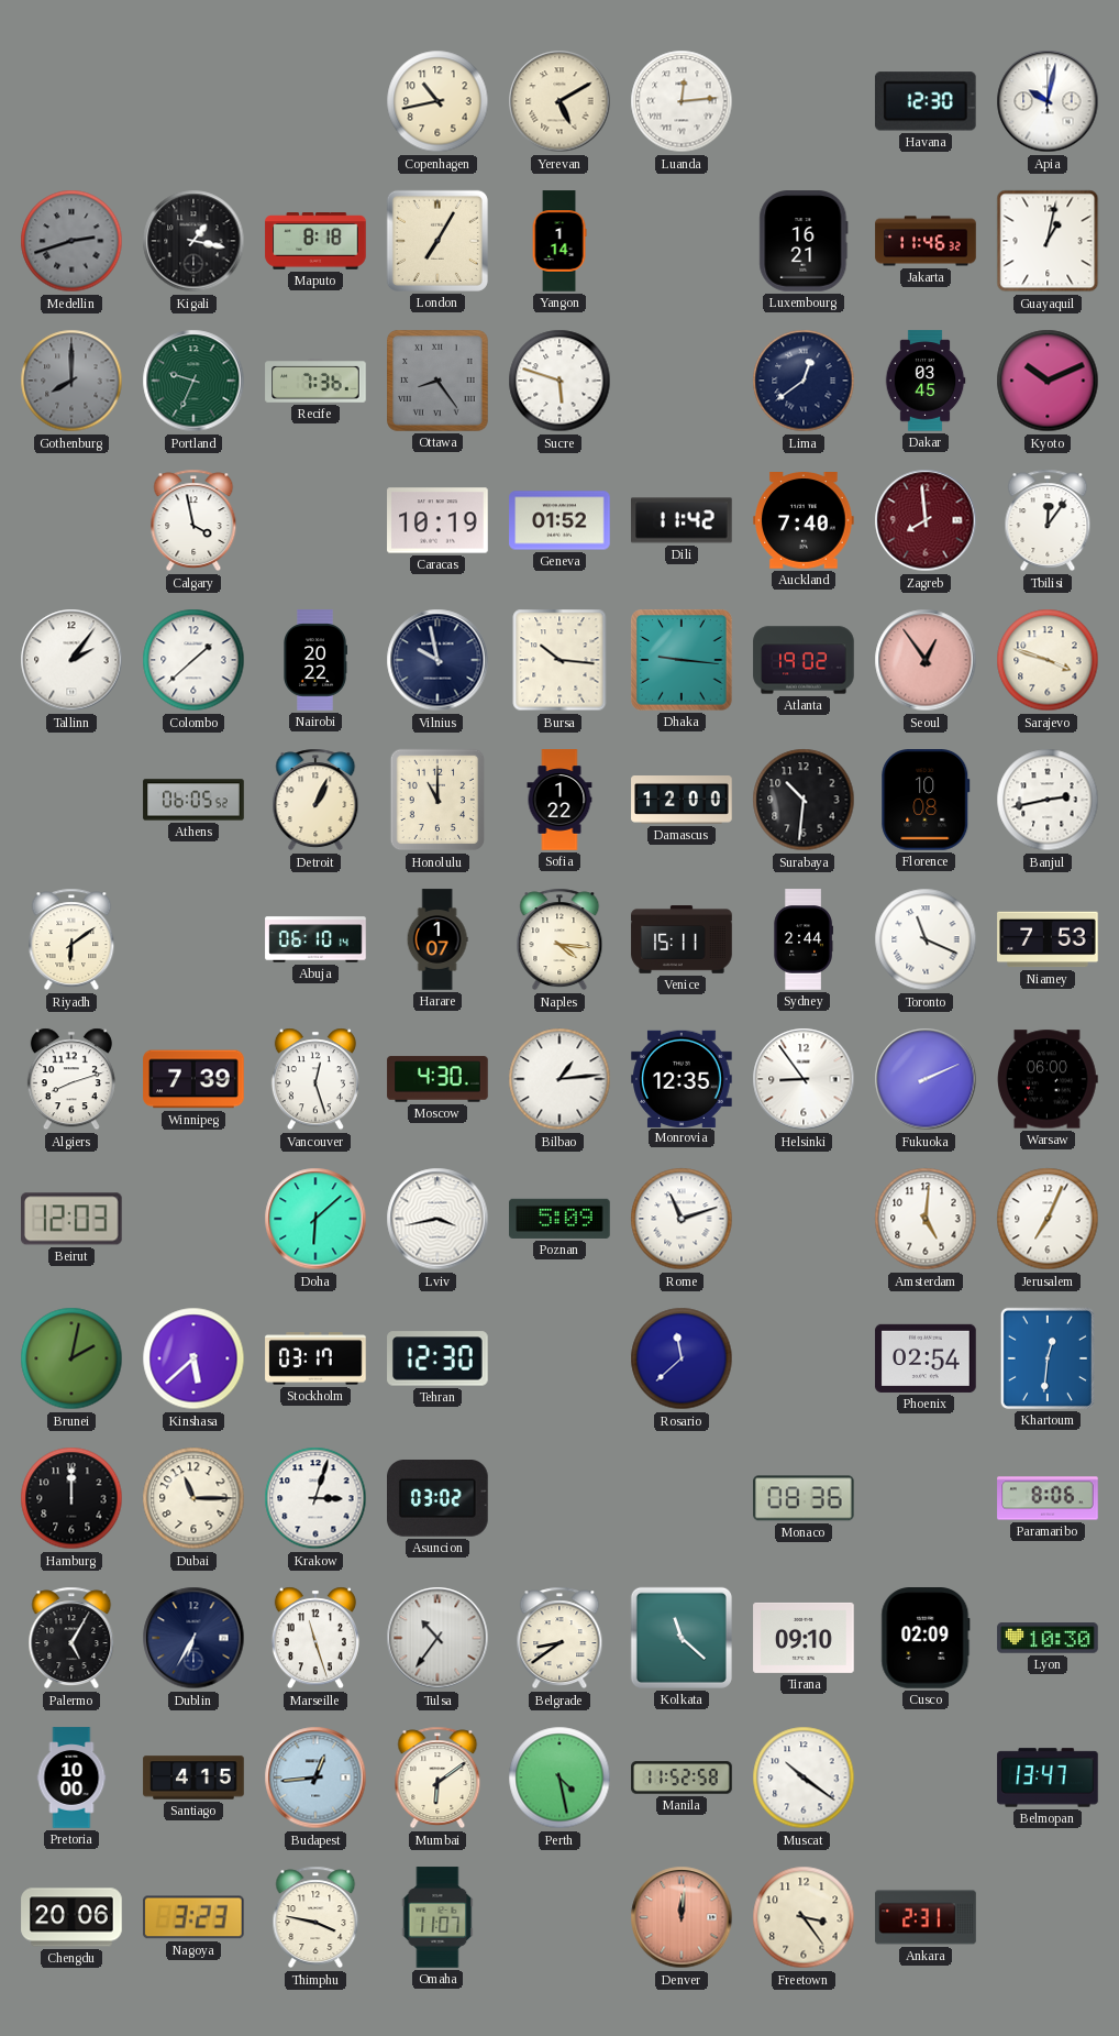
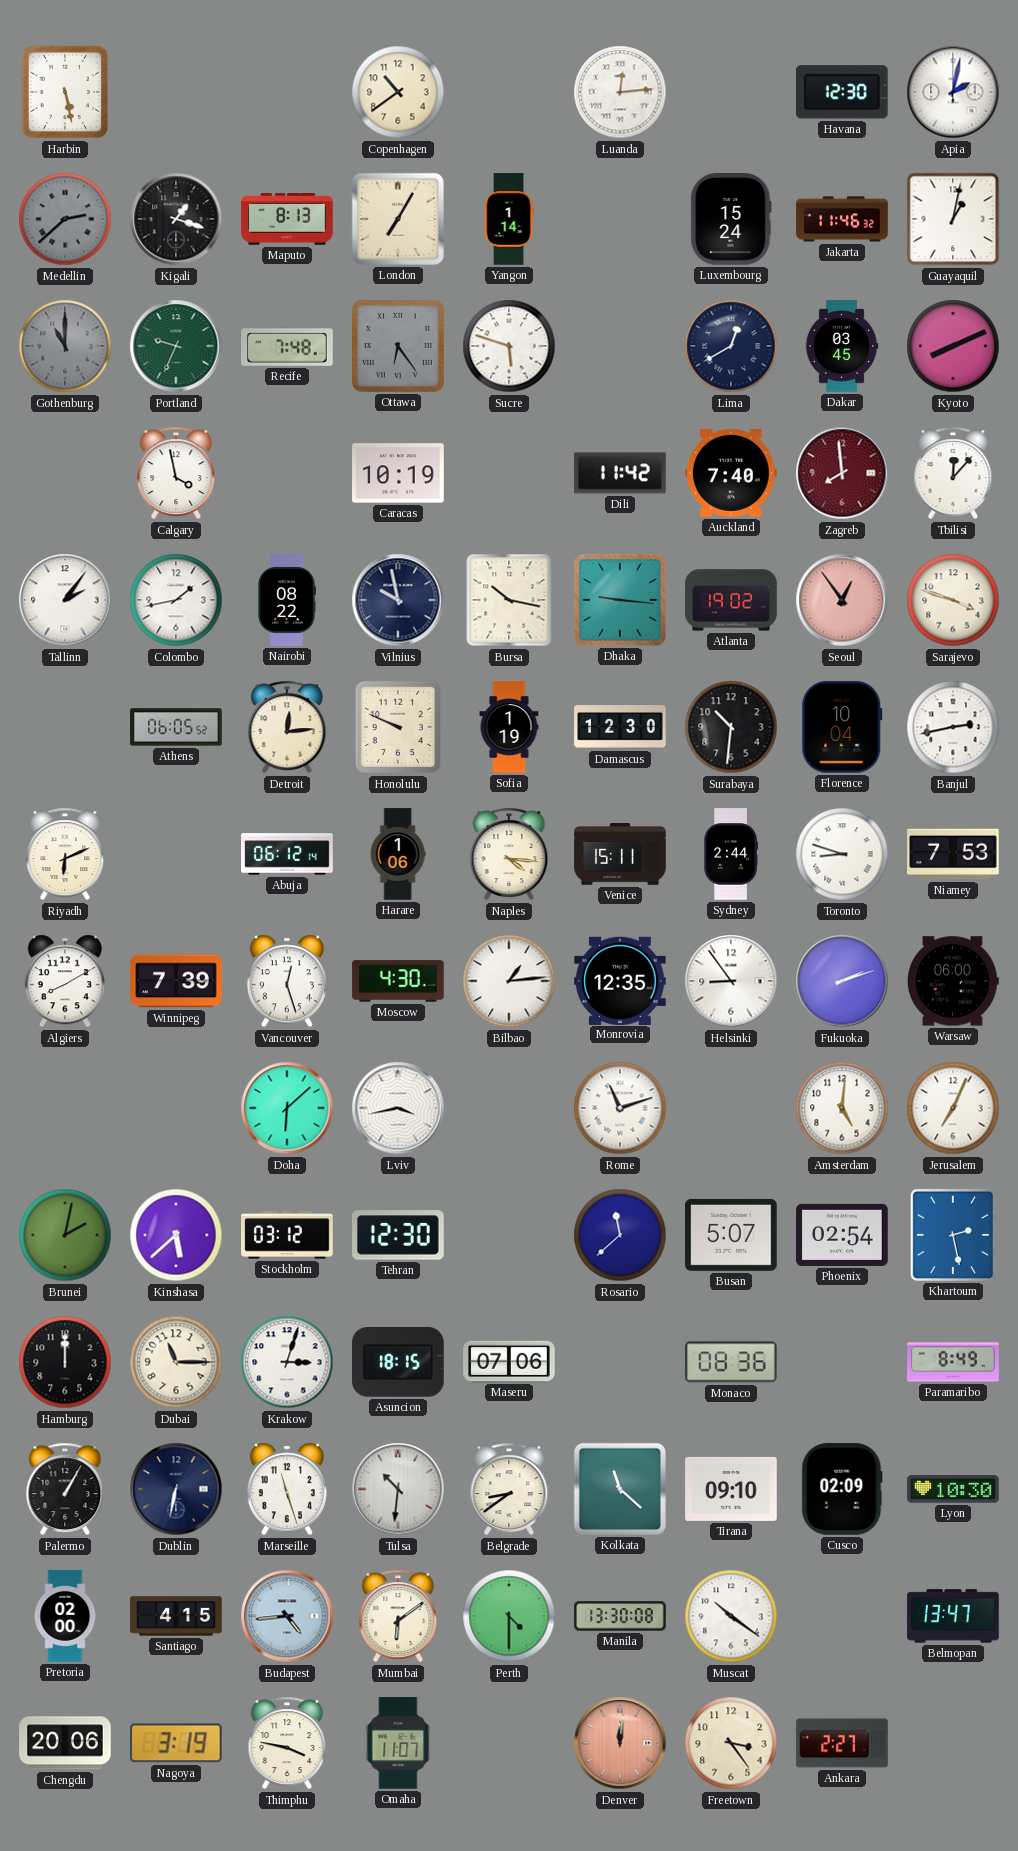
Harbin: none -> 5:28 (65, 92)
Copenhagen: 10:43 -> 10:39 (398, 92)
Yerevan: 5:10 -> none (559, 101)
Apia: 10:02 -> 2:02 (953, 92)
Medellin: 2:42 -> 2:38 (65, 219)
Kigali: 1:17 -> 1:18 (176, 219)
Maputo: 8:18 -> 8:13 (287, 219)
Luxembourg: 16:21 -> 15:24 (731, 219)
Gothenburg: 8:00 -> 11:00 (65, 346)
Recife: 7:36 -> 7:48 (287, 346)
Ottawa: 8:24 -> 6:24 (398, 346)
Lima: 12:39 -> 12:40 (731, 346)
Kyoto: 10:11 -> 8:11 (953, 346)
Geneva: 01:52 -> none (559, 520)
Tbilisi: 12:06 -> 12:07 (953, 473)
Colombo: 1:38 -> 1:43 (176, 600)
Nairobi: 20:22 -> 08:22 (287, 600)
Bursa: 10:16 -> 10:17 (509, 600)
Detroit: 1:04 -> 12:14 (287, 727)
Honolulu: 11:00 -> 9:49 (398, 727)
Sofia: 1:22 -> 1:19 (509, 727)
Damascus: 12:00 -> 12:30 (620, 728)
Florence: 10:08 -> 10:04 (842, 727)
Riyadh: 6:09 -> 6:11 (65, 854)
Abuja: 06:10 -> 06:12 (287, 854)
Harare: 1:07 -> 1:06 (398, 854)
Toronto: 11:19 -> 8:48 (842, 854)
Algiers: 8:12 -> 8:10 (65, 981)
Fukuoka: 2:11 -> 2:12 (842, 981)
Beirut: 12:03 -> none (73, 1219)
Poznan: 5:09 -> none (559, 1219)
Stockholm: 03:17 -> 03:12 (287, 1235)
Busan: none -> 5:07 (731, 1235)
Khartoum: 12:31 -> 2:28 (953, 1235)
Asuncion: 03:02 -> 18:15 (399, 1363)
Maseru: none -> 07:06 (509, 1361)
Paramaribo: 8:06 -> 8:49 (953, 1362)
Palermo: 5:05 -> 1:05 (65, 1489)
Dublin: 6:35 -> 6:32 (176, 1489)
Tulsa: 10:36 -> 10:31 (398, 1489)
Pretoria: 10:00 -> 02:00 (65, 1616)
Budapest: 12:44 -> 4:44 (287, 1616)
Perth: 4:28 -> 4:30 (509, 1616)
Manila: 11:52 -> 13:30 (620, 1616)
Nagoya: 3:23 -> 3:19 (176, 1743)
Ankara: 2:31 -> 2:27 (842, 1743)
